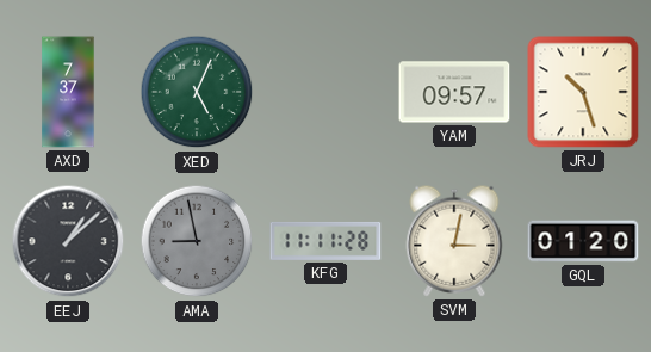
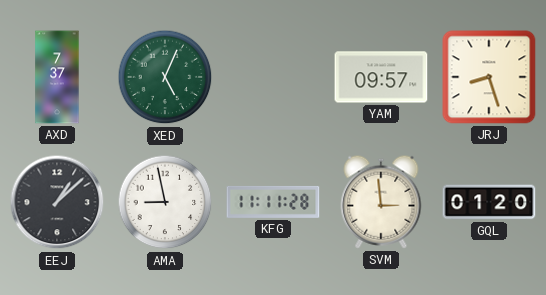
JRJ: 10:27 -> 8:27 (489, 77)
AMA dial: grey -> white (165, 202)
SVM: 3:02 -> 2:59 (381, 202)
